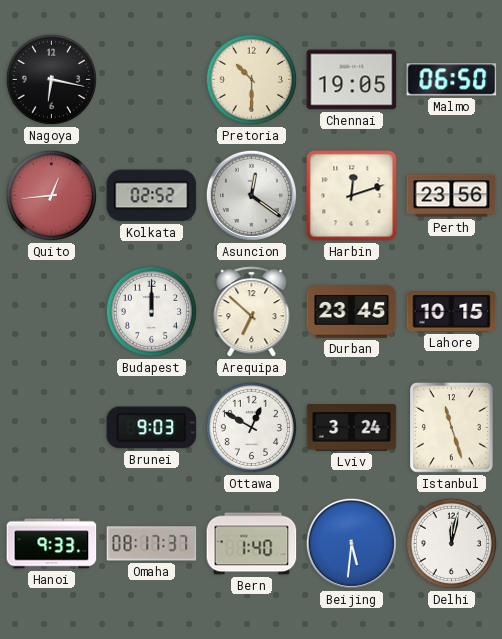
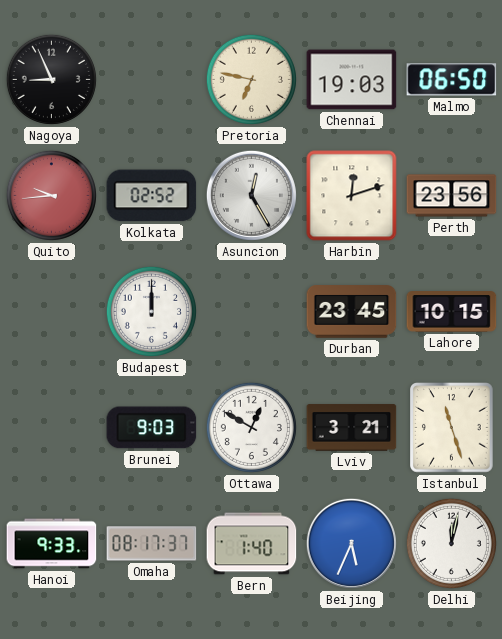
Nagoya: 6:17 -> 8:56 (51, 79)
Pretoria: 10:30 -> 6:47 (251, 79)
Chennai: 19:05 -> 19:03 (352, 80)
Quito: 12:44 -> 9:44 (51, 195)
Asuncion: 12:21 -> 12:25 (251, 195)
Arequipa: 6:52 -> none (252, 312)
Lviv: 3:24 -> 3:21 (352, 428)
Beijing: 5:31 -> 5:34 (351, 543)
